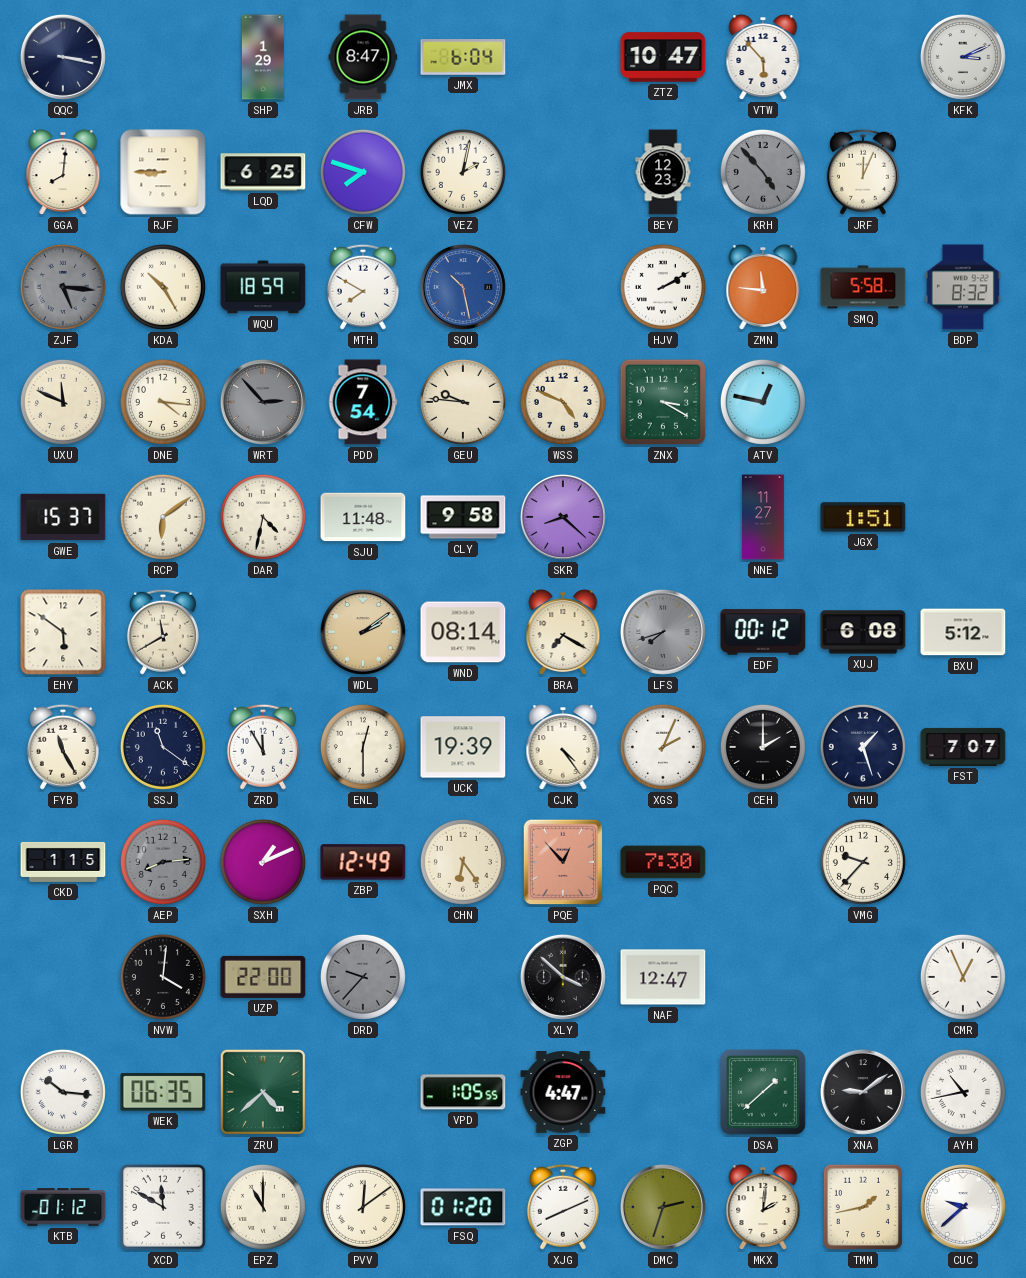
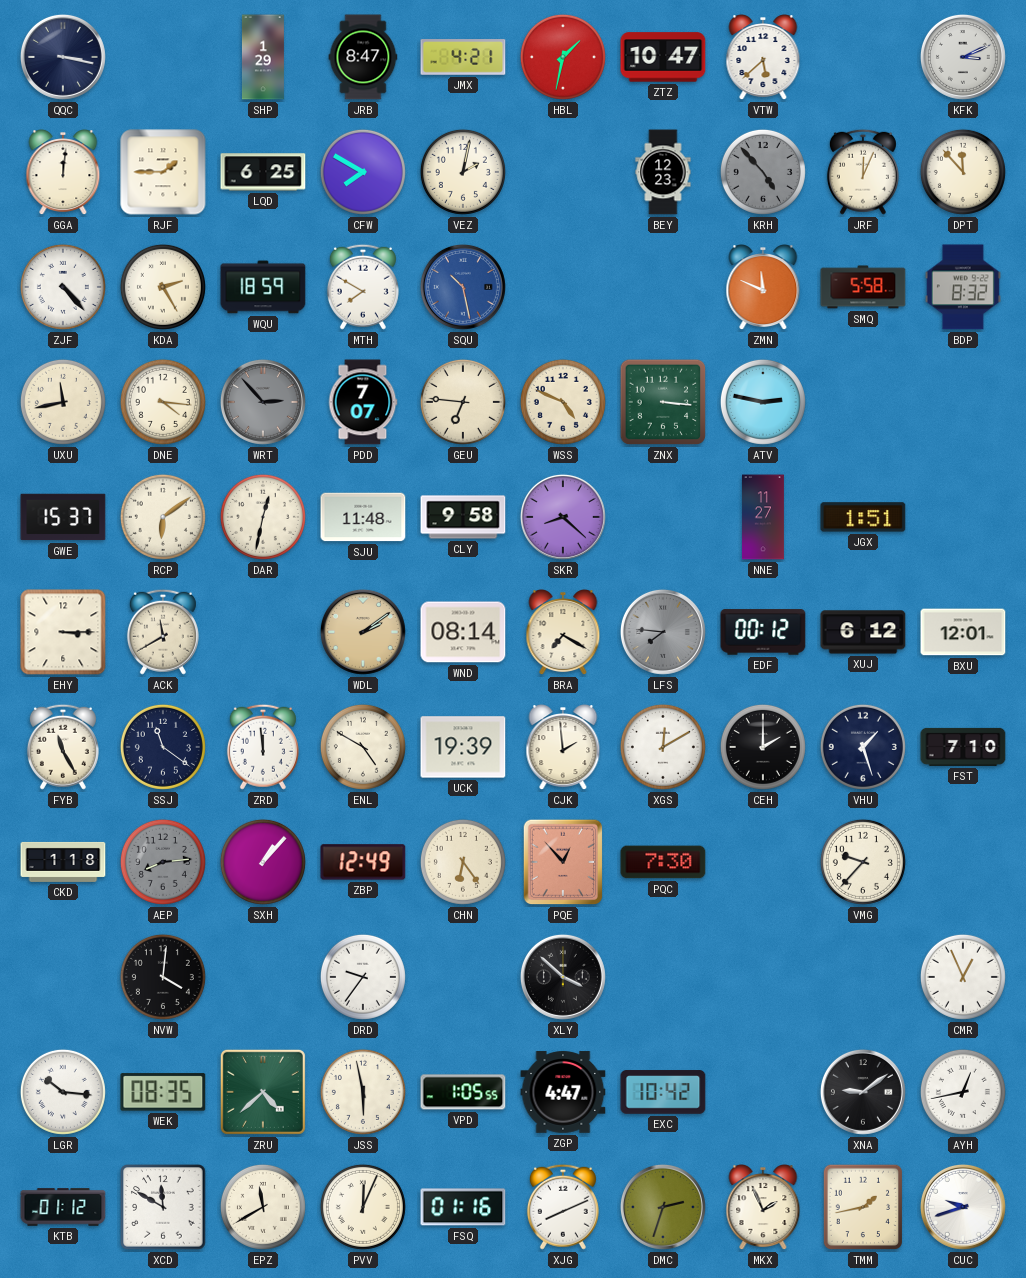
JMX: 6:04 -> 4:21 (463, 57)
HBL: none -> 1:32 (563, 57)
VTW: 5:53 -> 5:38 (763, 58)
GGA: 8:01 -> 12:01 (63, 173)
RJF: 8:45 -> 1:45 (163, 172)
CFW: 7:48 -> 7:50 (363, 172)
DPT: none -> 11:53 (963, 172)
ZJF: 5:16 -> 4:23 (63, 287)
ZJF dial: grey -> white (63, 287)
KDA: 10:25 -> 2:25 (163, 287)
HJV: 2:10 -> none (663, 287)
ZMN: 11:46 -> 11:49 (763, 288)
UXU: 11:49 -> 11:43 (63, 402)
PDD: 7:54 -> 7:07 (363, 402)
GEU: 9:46 -> 6:46 (463, 402)
ZNX: 3:20 -> 3:16 (663, 402)
ATV: 12:47 -> 2:47 (763, 402)
DAR: 4:32 -> 12:32 (263, 517)
EHY: 5:51 -> 3:15 (63, 632)
LFS: 7:42 -> 7:46 (663, 632)
XUJ: 6:08 -> 6:12 (863, 632)
BXU: 5:12 -> 12:01 (963, 632)
ZRD: 11:55 -> 11:59 (263, 747)
ENL: 12:30 -> 4:50 (363, 747)
CJK: 4:24 -> 1:59 (563, 748)
XGS: 2:04 -> 12:10 (663, 747)
FST: 7:07 -> 7:10 (963, 747)
CKD: 1:15 -> 1:18 (63, 862)
SXH: 1:11 -> 1:07 (263, 862)
UZP: 22:00 -> none (263, 977)
DRD: 9:37 -> 9:36 (363, 977)
DRD dial: grey -> white (363, 977)
NAF: 12:47 -> none (663, 977)
WEK: 06:35 -> 08:35 (163, 1092)
JSS: none -> 5:58 (363, 1092)
EXC: none -> 10:42 (663, 1092)
DSA: 1:38 -> none (763, 1092)
AYH: 10:43 -> 12:43 (963, 1092)
EPZ: 11:00 -> 11:40 (263, 1207)
PVV: 12:09 -> 12:04 (363, 1207)
FSQ: 01:20 -> 01:16 (463, 1207)
MKX: 2:01 -> 1:56 (763, 1208)
CUC: 9:38 -> 9:42 (963, 1207)
